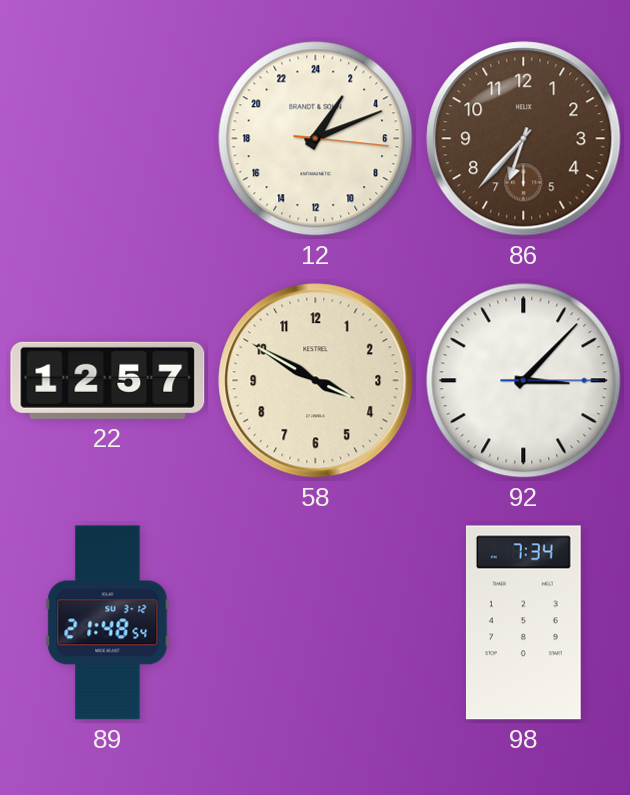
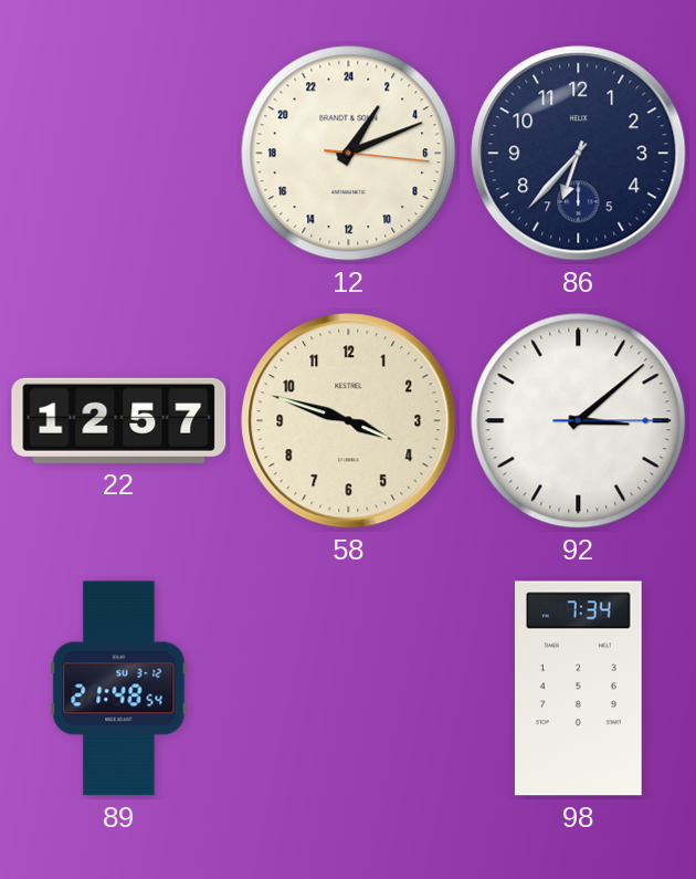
86 dial: brown -> navy (579, 154)
58: 3:50 -> 3:48 (349, 421)
92: 3:07 -> 3:08 (579, 421)
